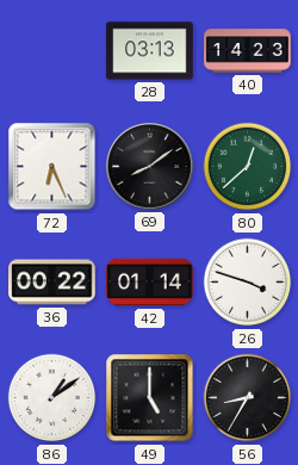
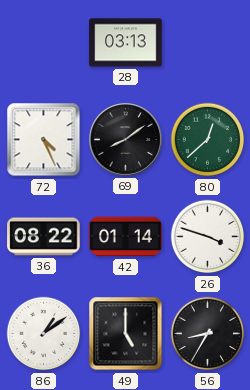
40: 14:23 -> none (248, 51)
72: 6:26 -> 4:26 (44, 140)
36: 00:22 -> 08:22 (44, 237)
